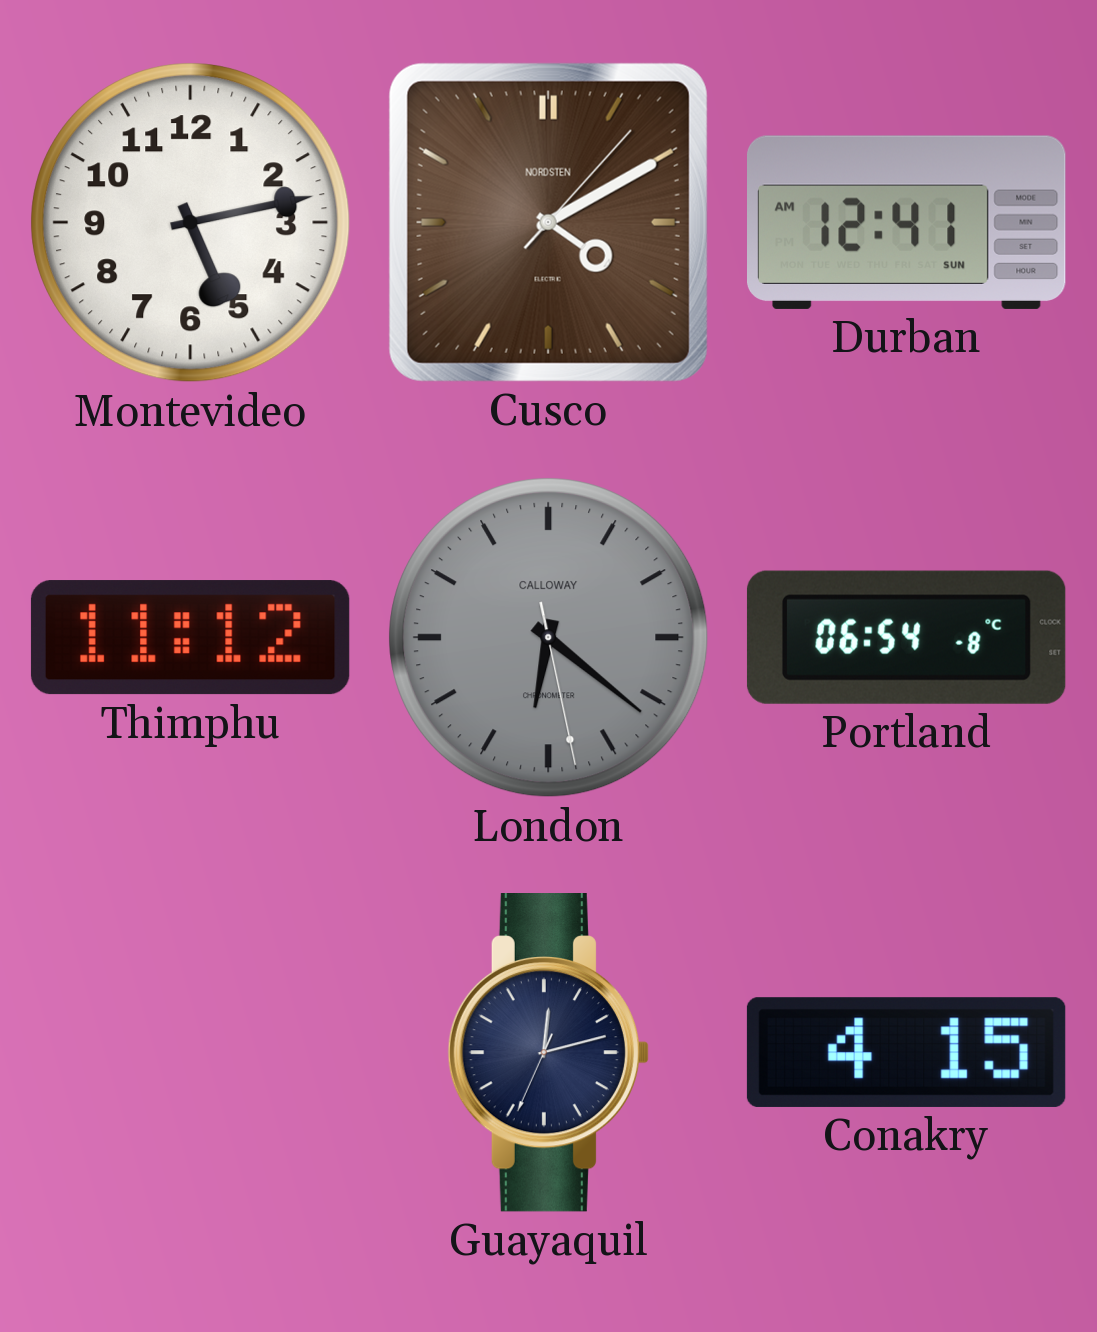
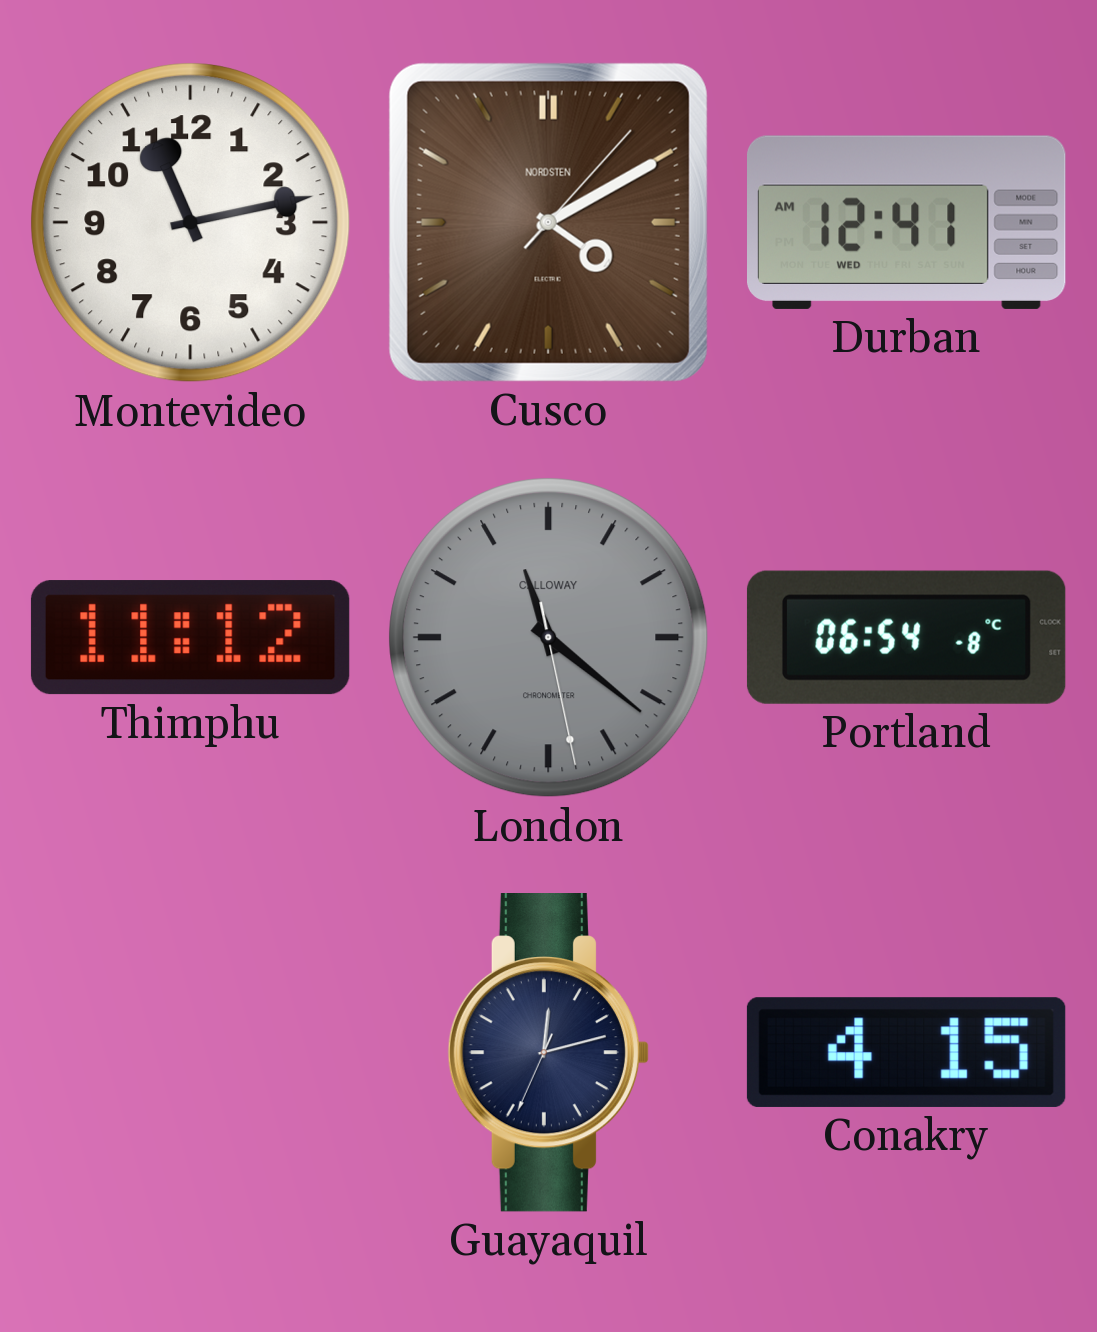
Montevideo: 5:13 -> 11:13 (191, 223)
Durban date: SUN -> WED (907, 222)
London: 6:21 -> 11:21 (549, 638)
